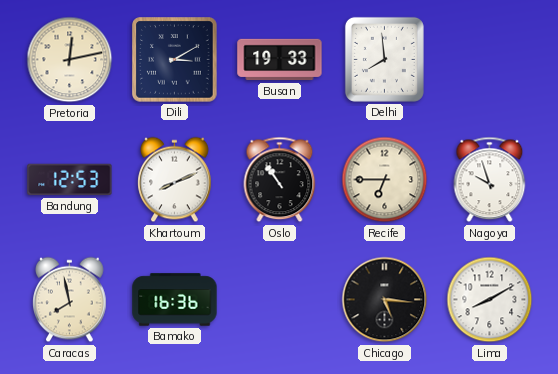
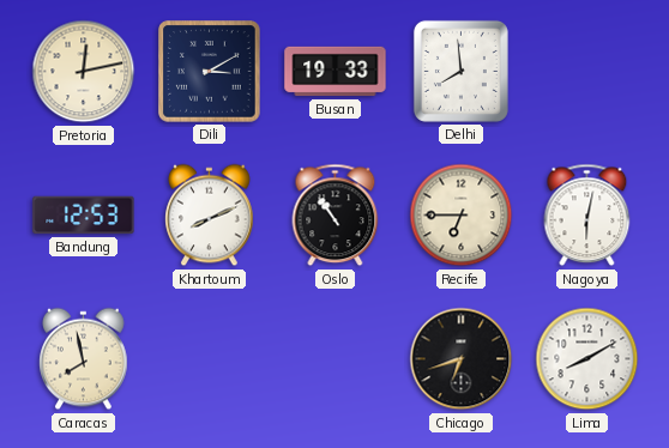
Nagoya: 9:57 -> 6:02 (587, 216)
Bamako: 16:36 -> none (175, 300)
Chicago: 5:16 -> 6:42 (462, 359)
